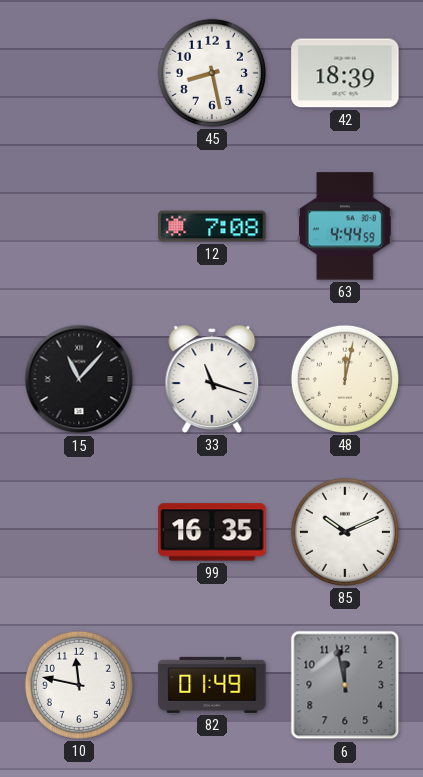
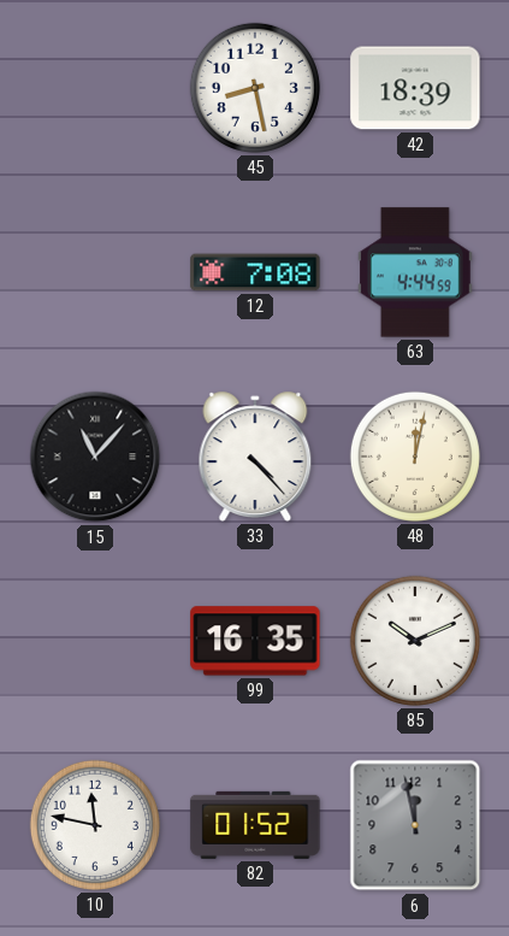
33: 11:18 -> 4:23 (255, 457)
82: 01:49 -> 01:52 (255, 825)
